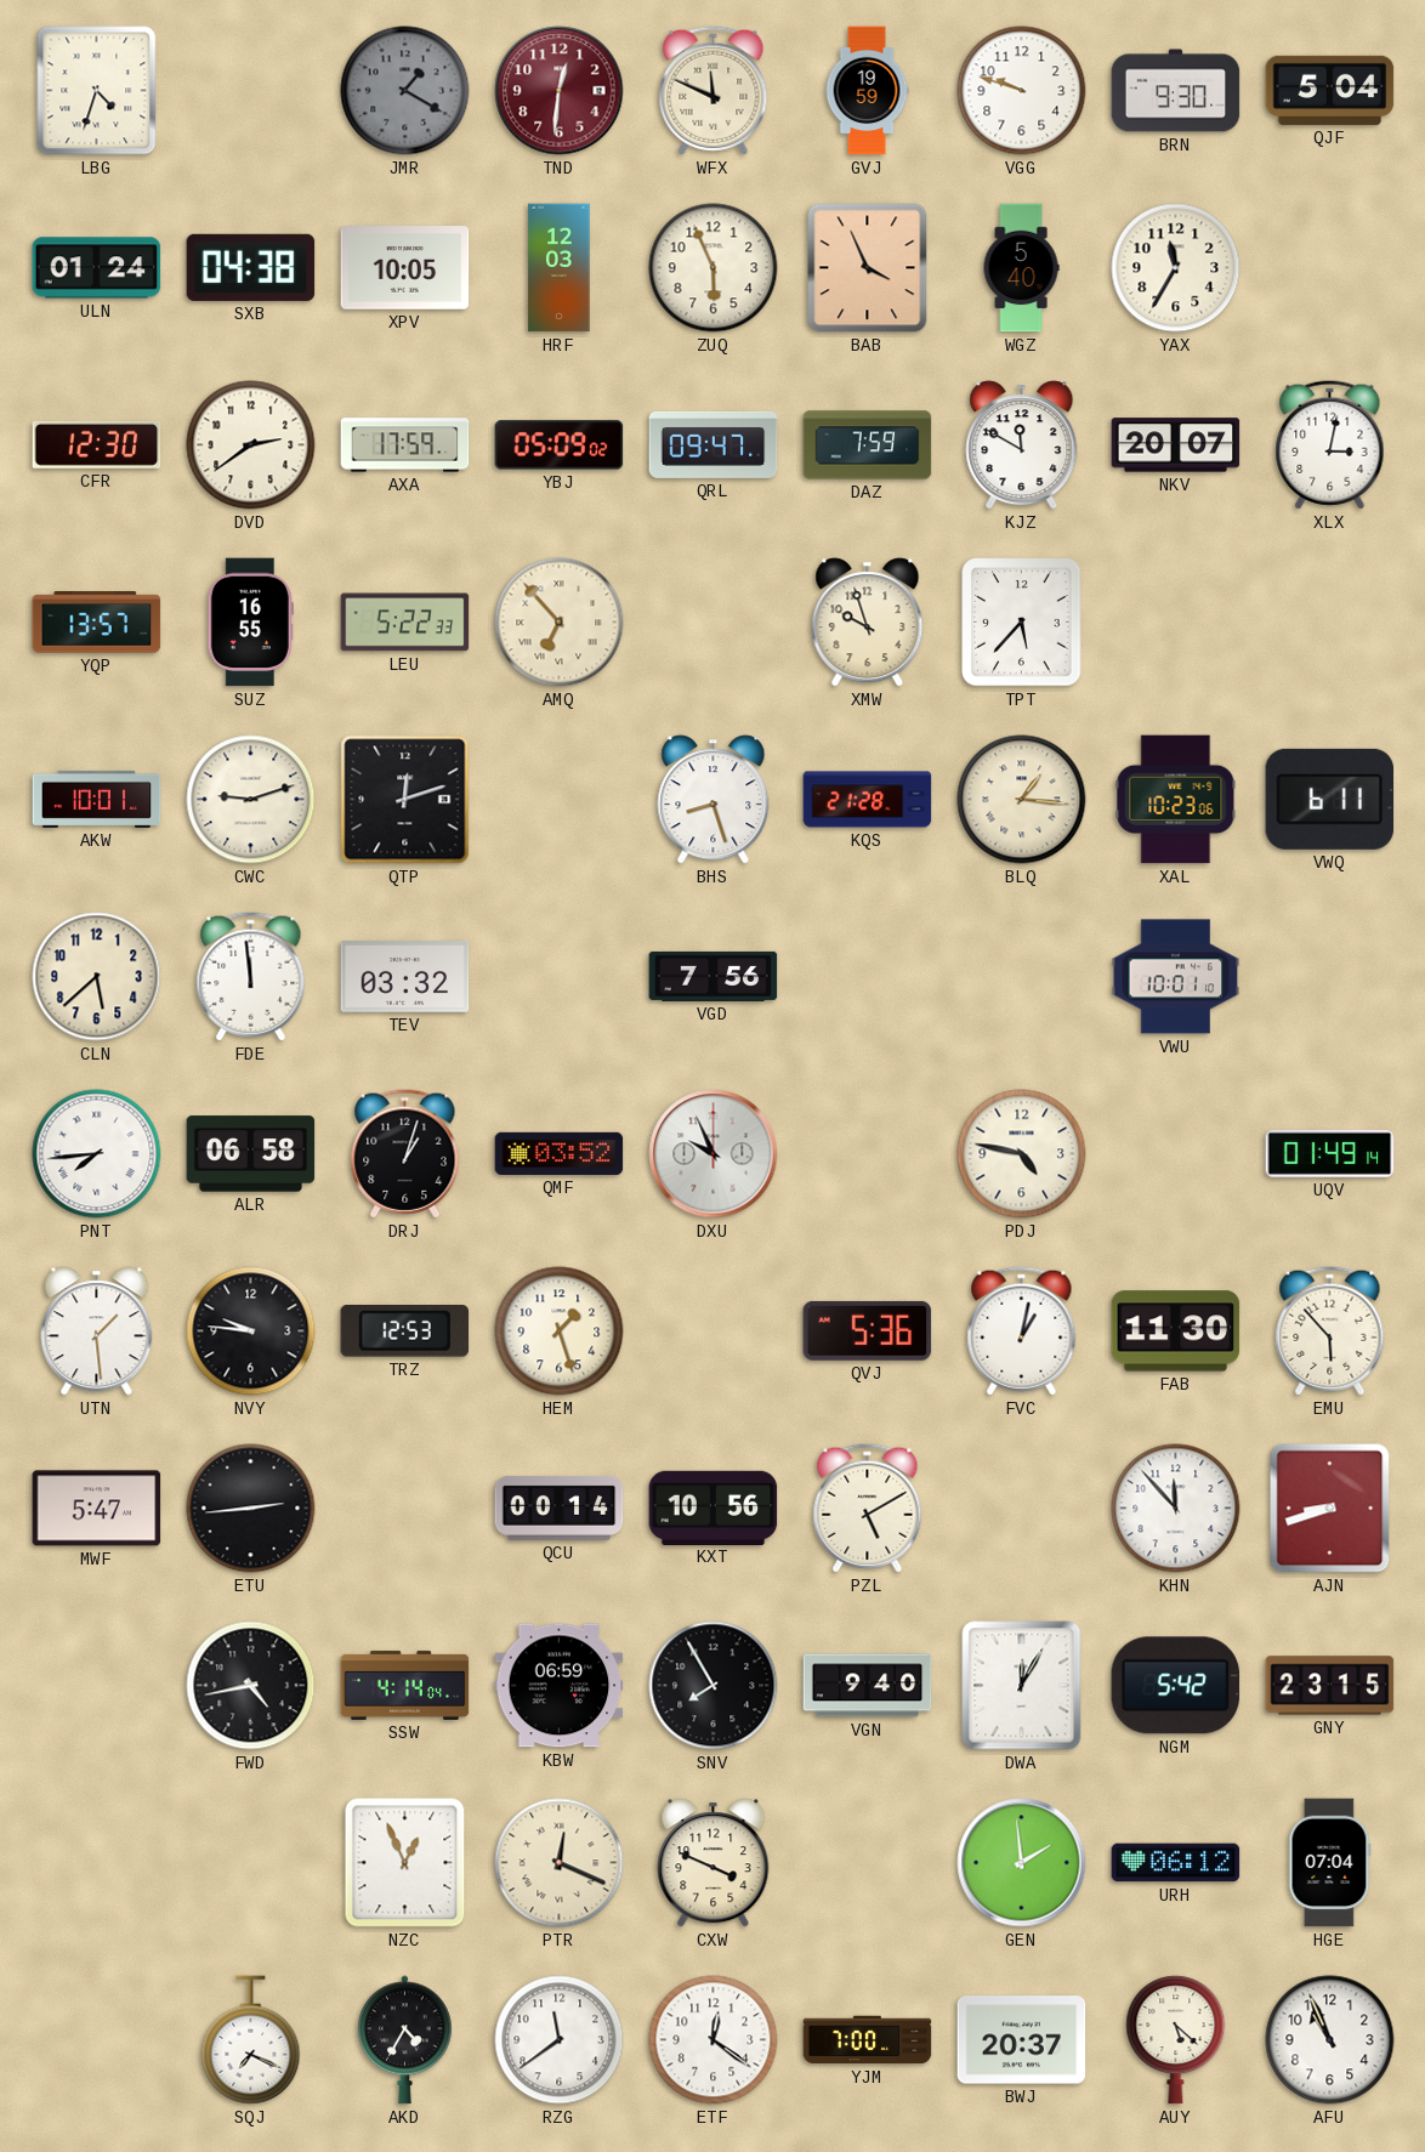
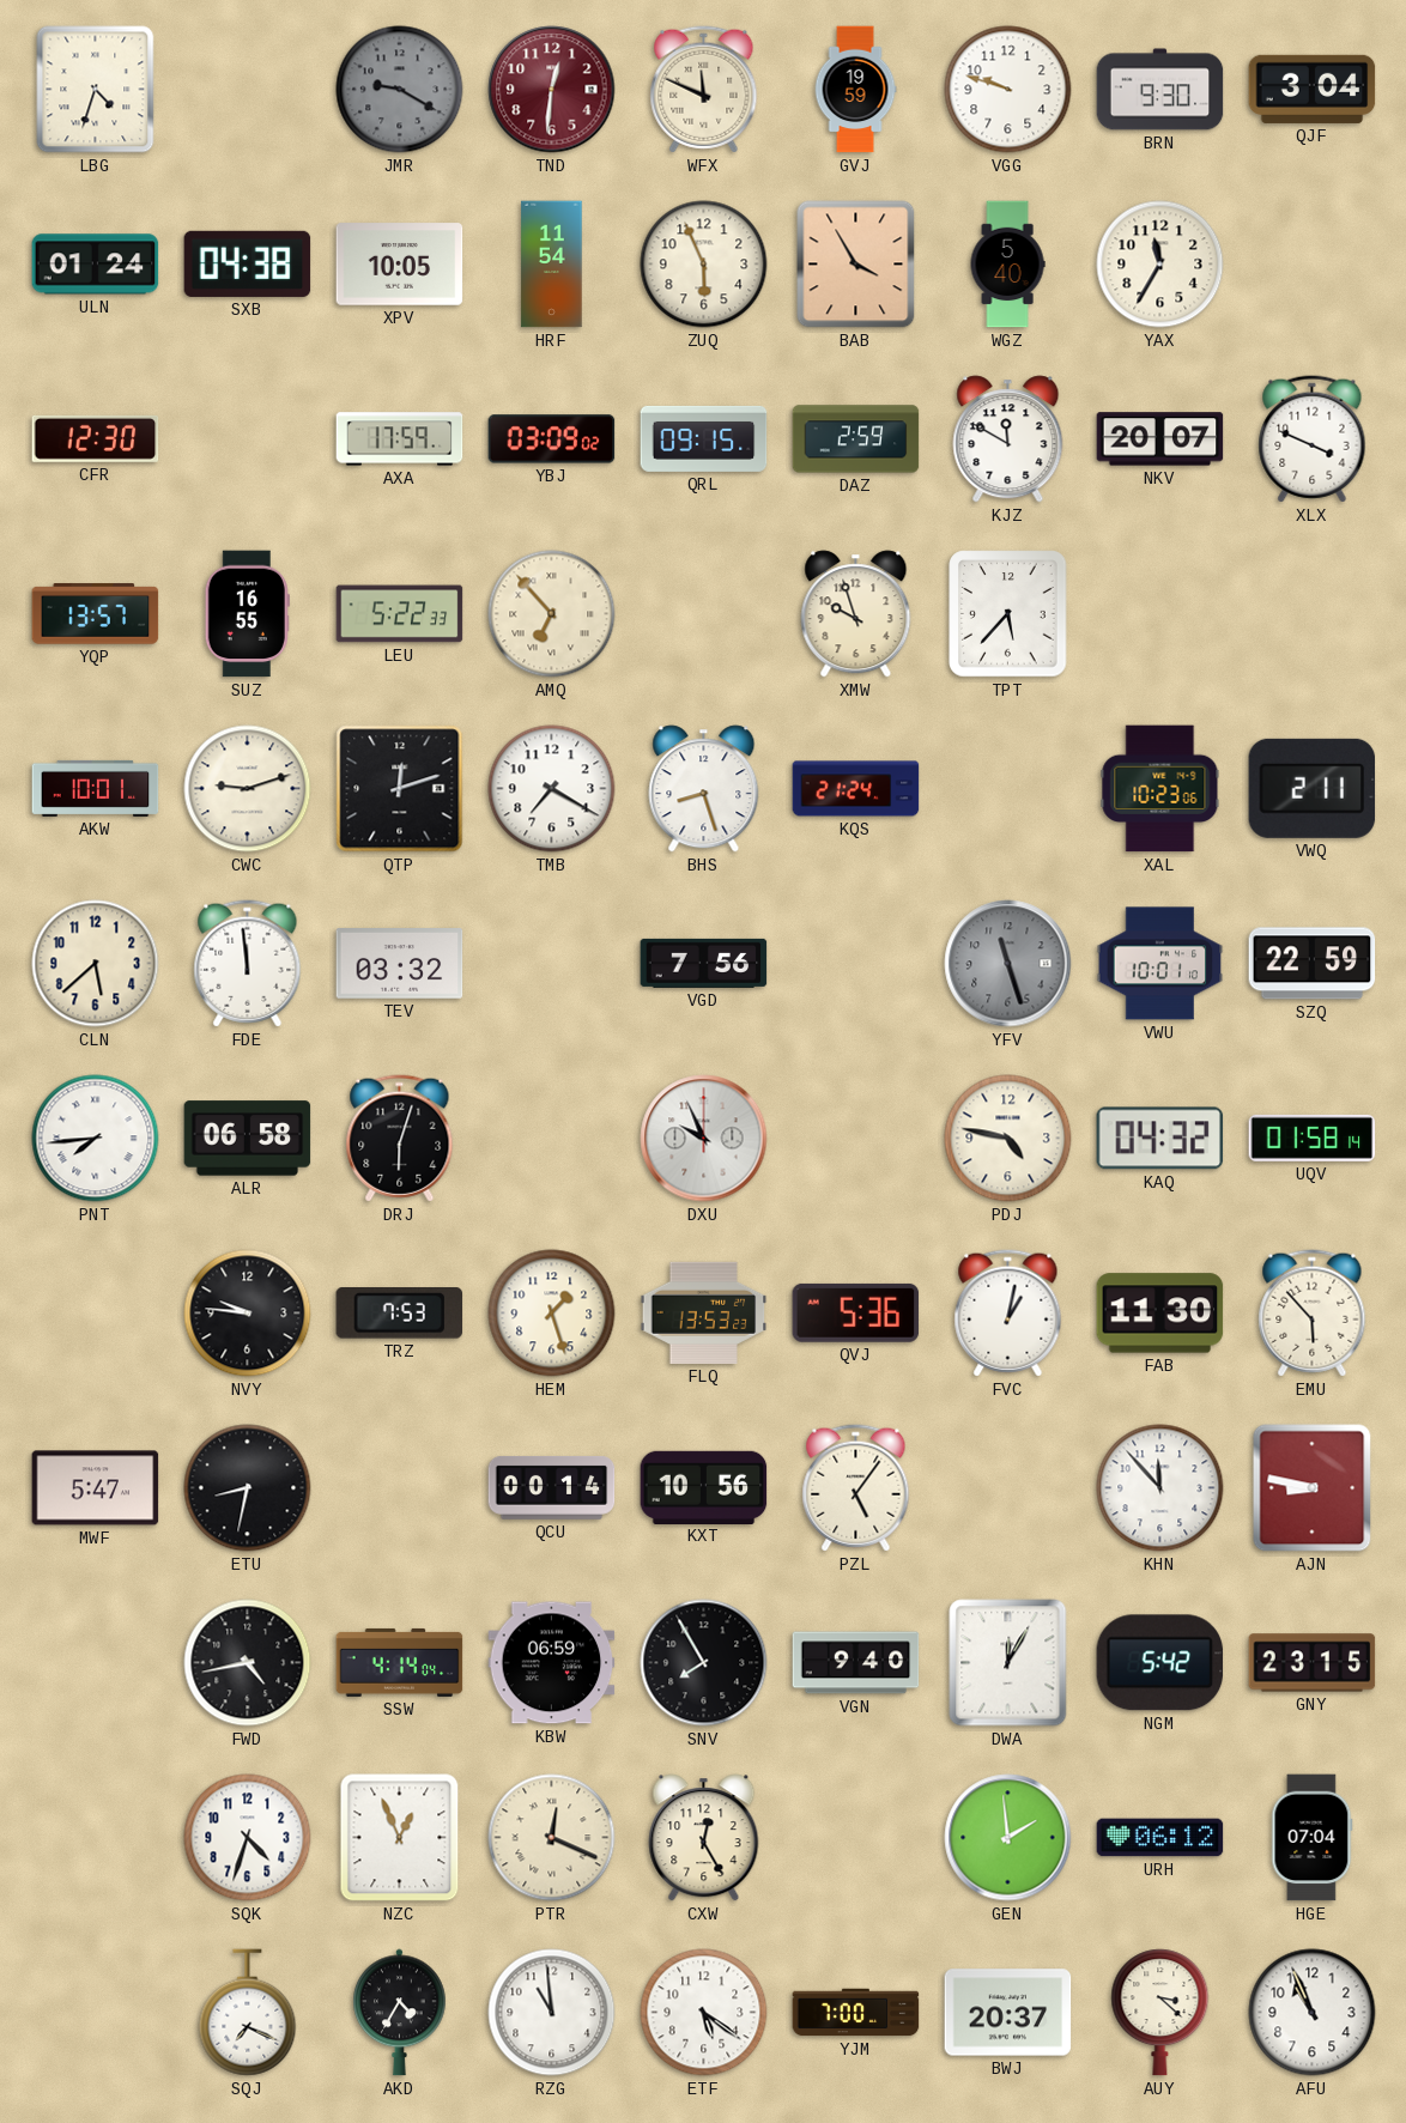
JMR: 1:20 -> 9:20 (400, 90)
QJF: 5:04 -> 3:04 (1313, 89)
HRF: 12:03 -> 11:54 (552, 265)
BAB: 3:56 -> 3:55 (856, 265)
DVD: 2:39 -> none (251, 445)
YBJ: 05:09 -> 03:09 (552, 439)
QRL: 09:47 -> 09:15 (704, 438)
DAZ: 7:59 -> 2:59 (856, 439)
XLX: 3:02 -> 3:49 (1313, 439)
TMB: none -> 7:20 (552, 789)
KQS: 21:28 -> 21:24 (856, 789)
BLQ: 1:16 -> none (1022, 800)
VWQ: 6:11 -> 2:11 (1313, 788)
YFV: none -> 11:27 (1008, 964)
SZQ: none -> 22:59 (1313, 964)
DRJ: 1:03 -> 6:03 (400, 1139)
QMF: 03:52 -> none (560, 1153)
KAQ: none -> 04:32 (1160, 1139)
UQV: 01:49 -> 01:58 (1313, 1138)
UTN: 1:29 -> none (97, 1331)
TRZ: 12:53 -> 7:53 (400, 1314)
FLQ: none -> 13:53 (704, 1312)
ETU: 2:44 -> 8:32 (248, 1488)
PZL: 5:10 -> 5:06 (856, 1488)
AJN: 8:42 -> 8:47 (1313, 1488)
SQK: none -> 4:33 (248, 1838)
CXW: 3:49 -> 12:25 (704, 1838)
RZG: 11:39 -> 10:59 (552, 2013)
ETF: 12:21 -> 5:21 (704, 2013)
AUY: 5:22 -> 3:22 (1160, 2013)
